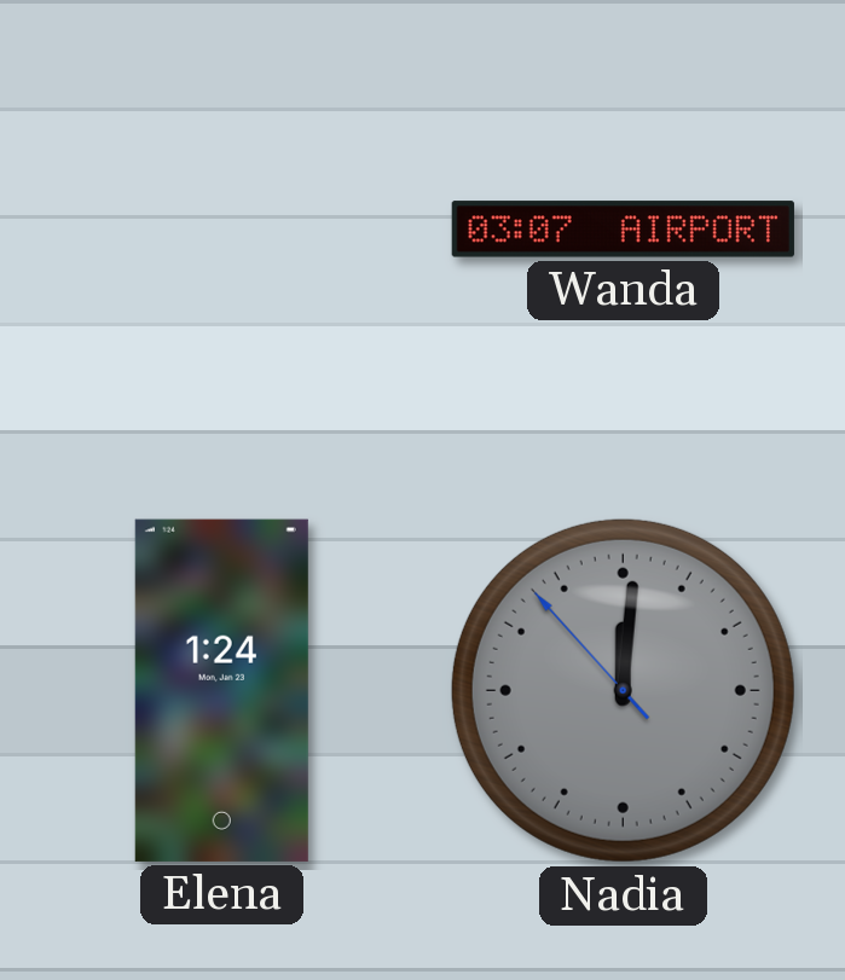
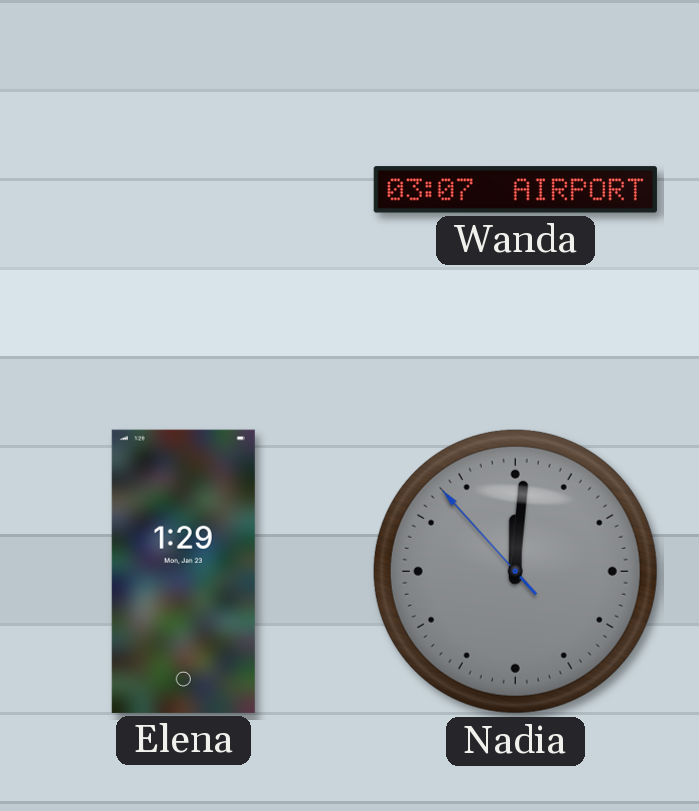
Elena: 1:24 -> 1:29 (183, 571)
